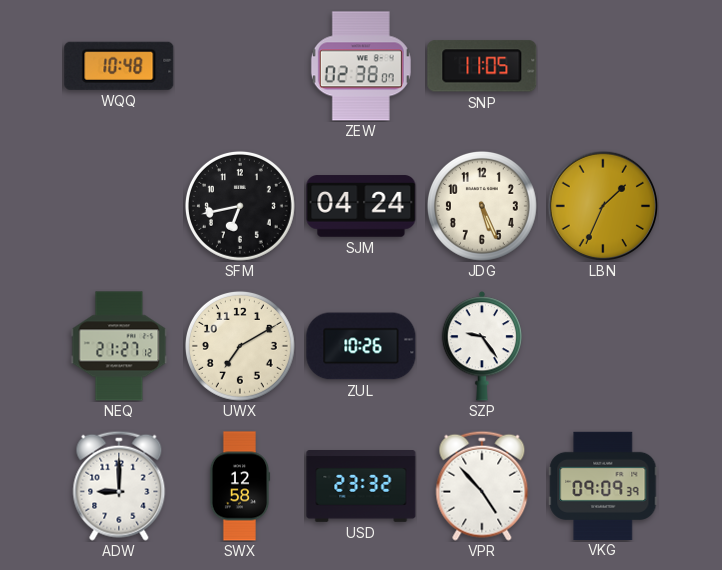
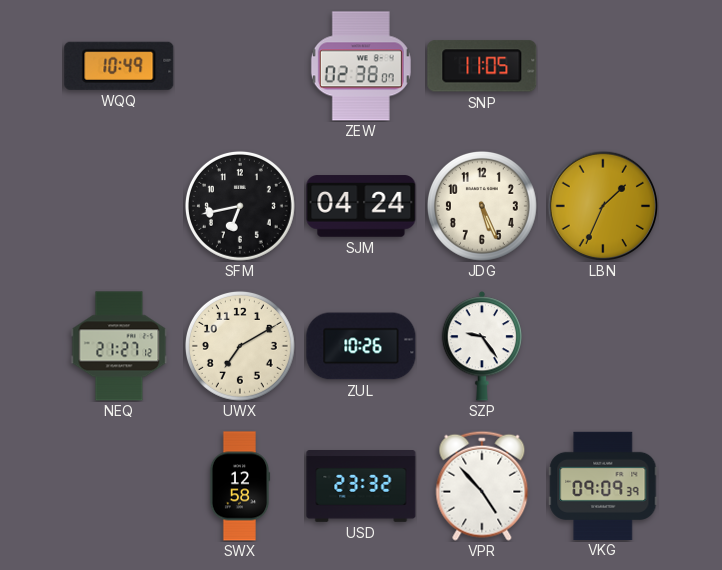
WQQ: 10:48 -> 10:49 (119, 66)
ADW: 9:00 -> none (119, 486)
